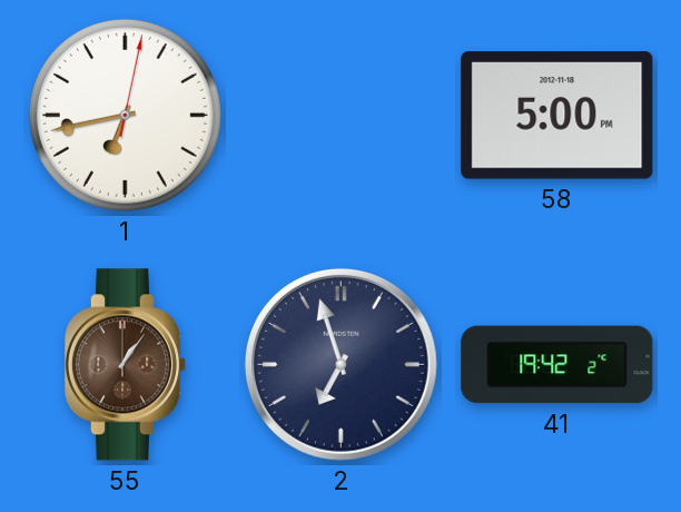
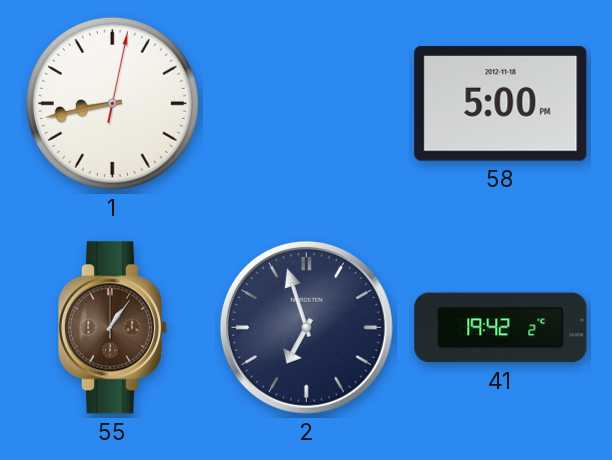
1: 6:43 -> 8:43 (112, 103)
